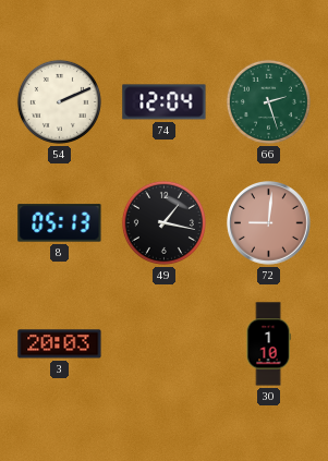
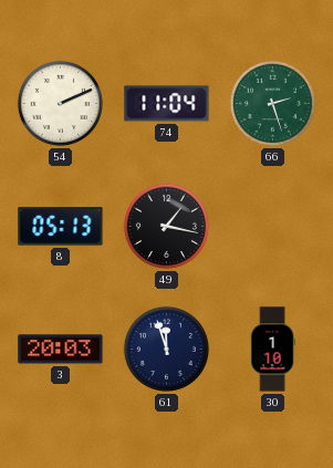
74: 12:04 -> 11:04 (167, 104)
72: 9:01 -> none (269, 223)
61: none -> 11:57 (166, 349)
